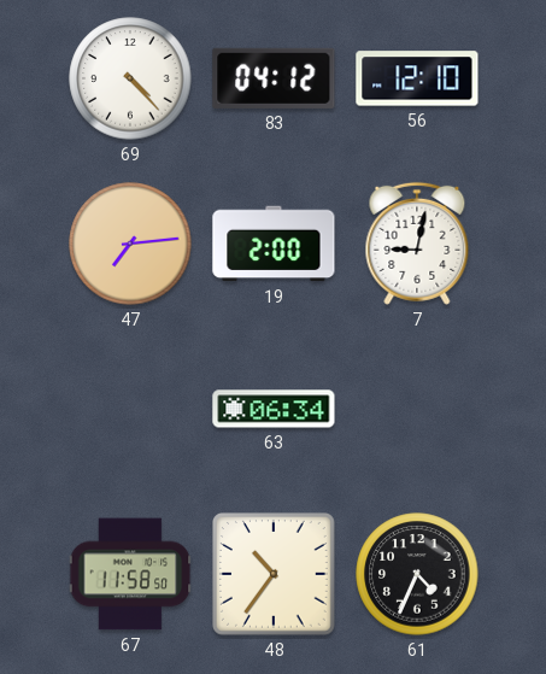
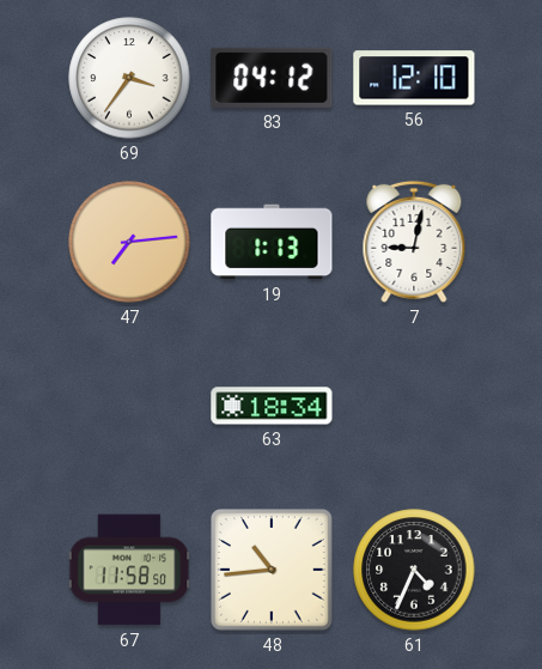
69: 4:23 -> 3:36 (129, 78)
19: 2:00 -> 1:13 (272, 242)
63: 06:34 -> 18:34 (272, 406)
48: 10:36 -> 10:44 (273, 571)
